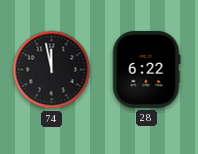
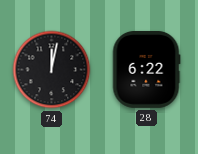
74: 11:58 -> 12:02 (52, 70)
